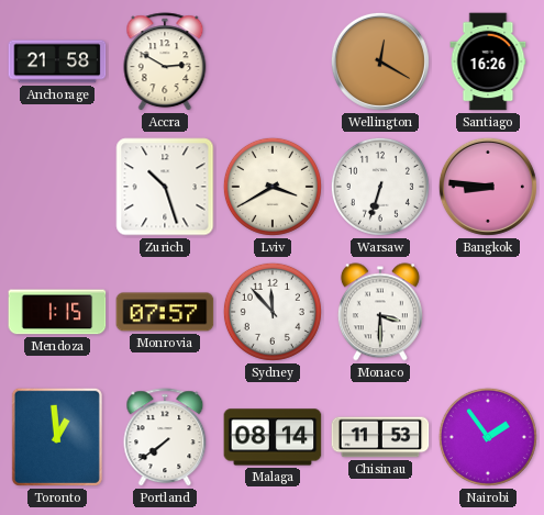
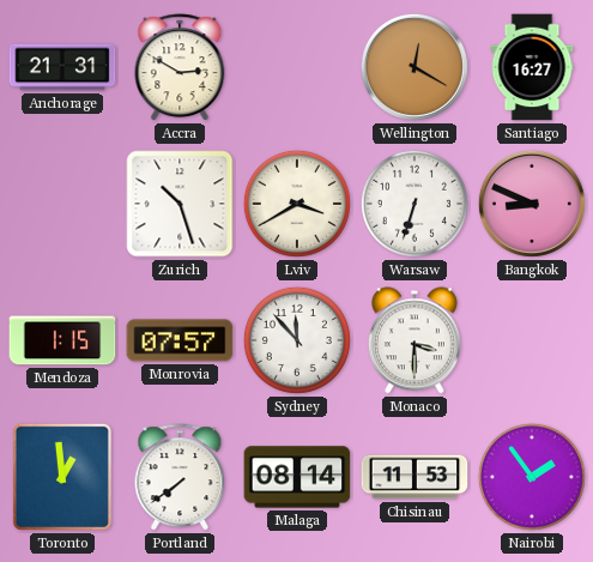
Anchorage: 21:58 -> 21:31 (62, 67)
Santiago: 16:26 -> 16:27 (532, 67)
Bangkok: 8:46 -> 8:49 (532, 204)
